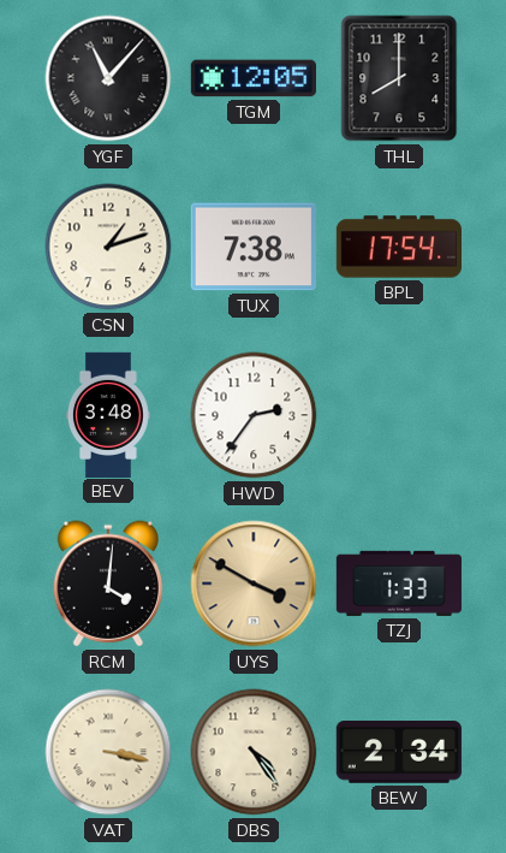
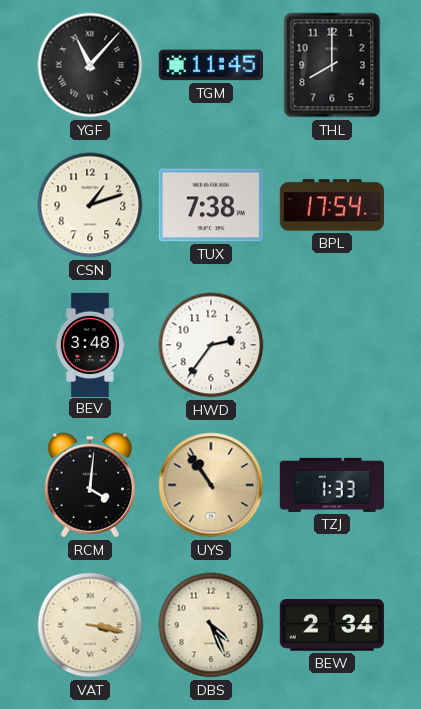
TGM: 12:05 -> 11:45 (210, 65)
UYS: 3:50 -> 10:54 (211, 485)
DBS: 4:24 -> 4:26 (211, 625)
